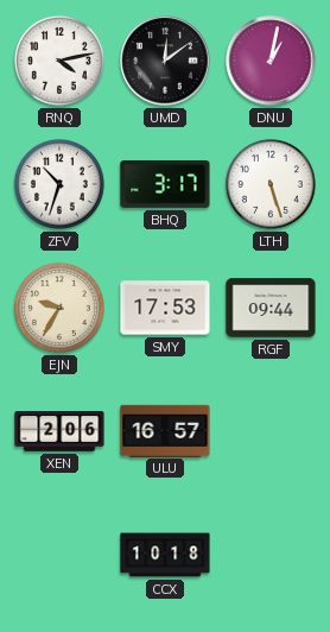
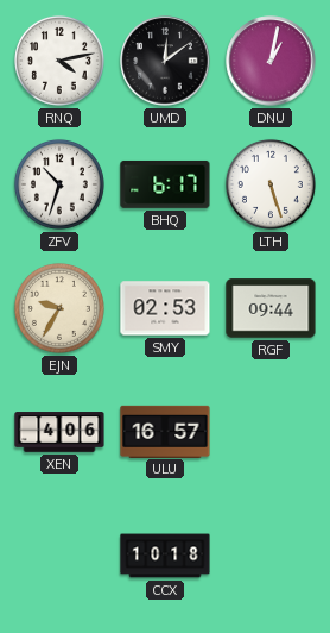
BHQ: 3:17 -> 6:17 (165, 184)
SMY: 17:53 -> 02:53 (165, 308)
XEN: 2:06 -> 4:06 (59, 432)
